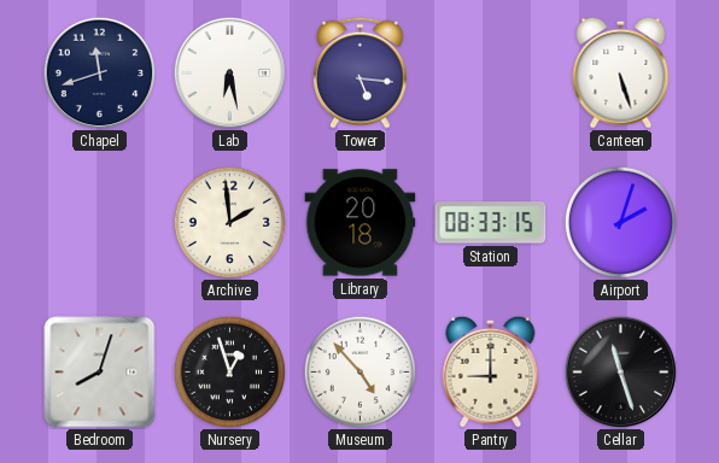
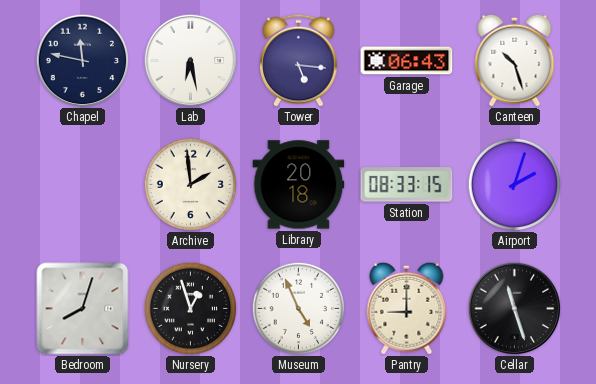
Chapel: 11:42 -> 11:47 (82, 60)
Garage: none -> 06:43 (407, 61)
Canteen: 5:27 -> 10:27 (515, 60)
Museum: 4:53 -> 4:56 (298, 308)
